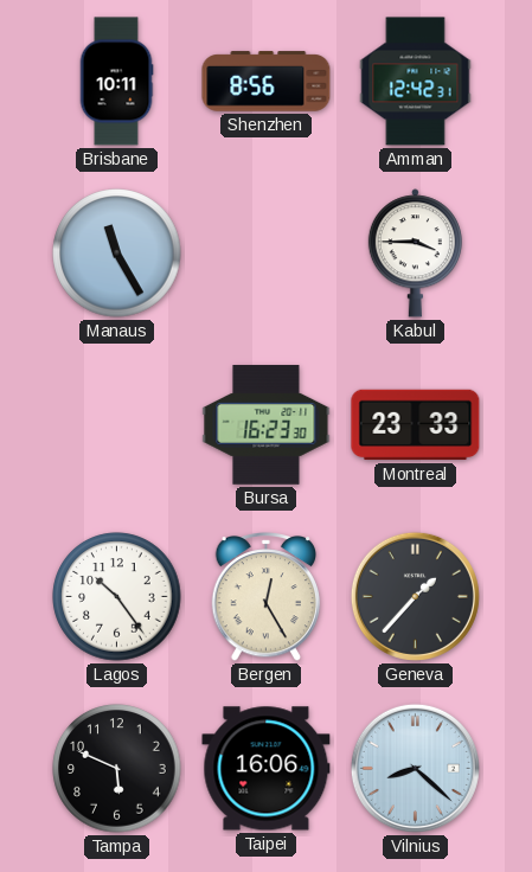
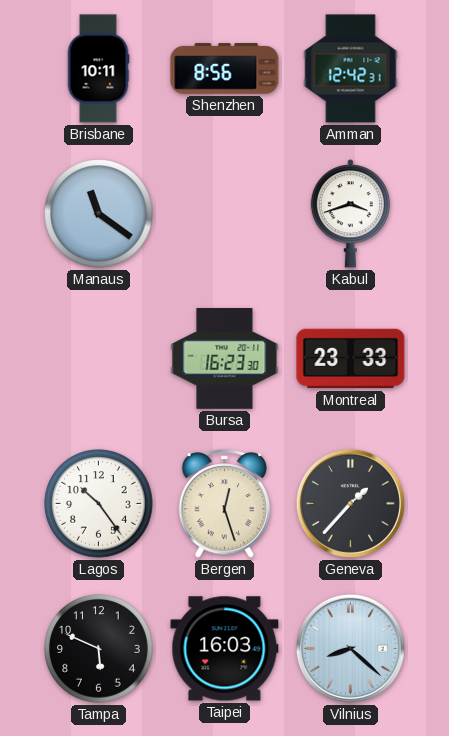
Manaus: 11:25 -> 11:21 (99, 214)
Kabul: 3:45 -> 3:42 (350, 214)
Bergen: 12:25 -> 12:27 (225, 504)
Taipei: 16:06 -> 16:03 (225, 649)
